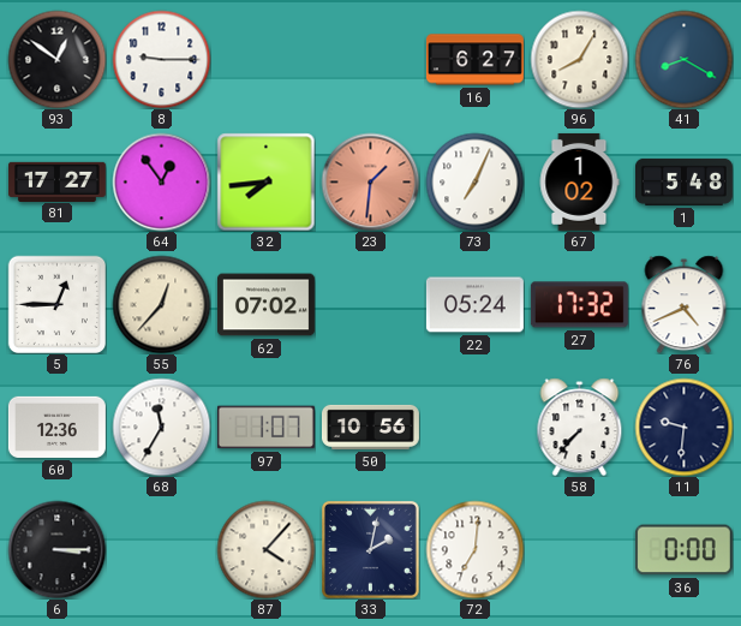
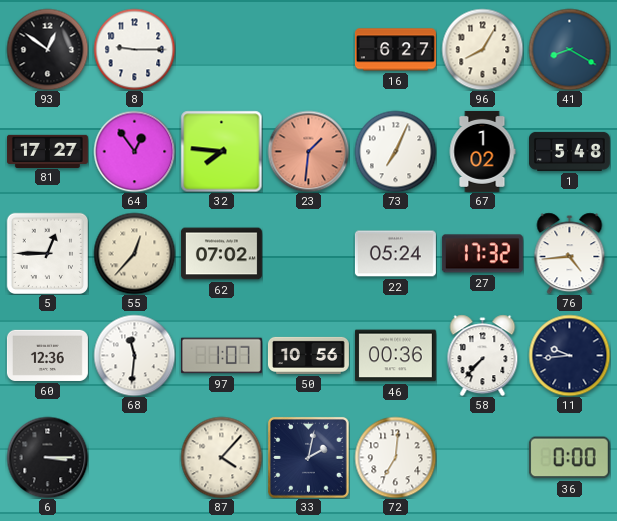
32: 7:44 -> 7:46 (221, 151)
76: 4:41 -> 4:44 (570, 253)
68: 11:35 -> 11:31 (134, 355)
46: none -> 00:36 (395, 356)
11: 9:31 -> 9:44 (569, 355)
